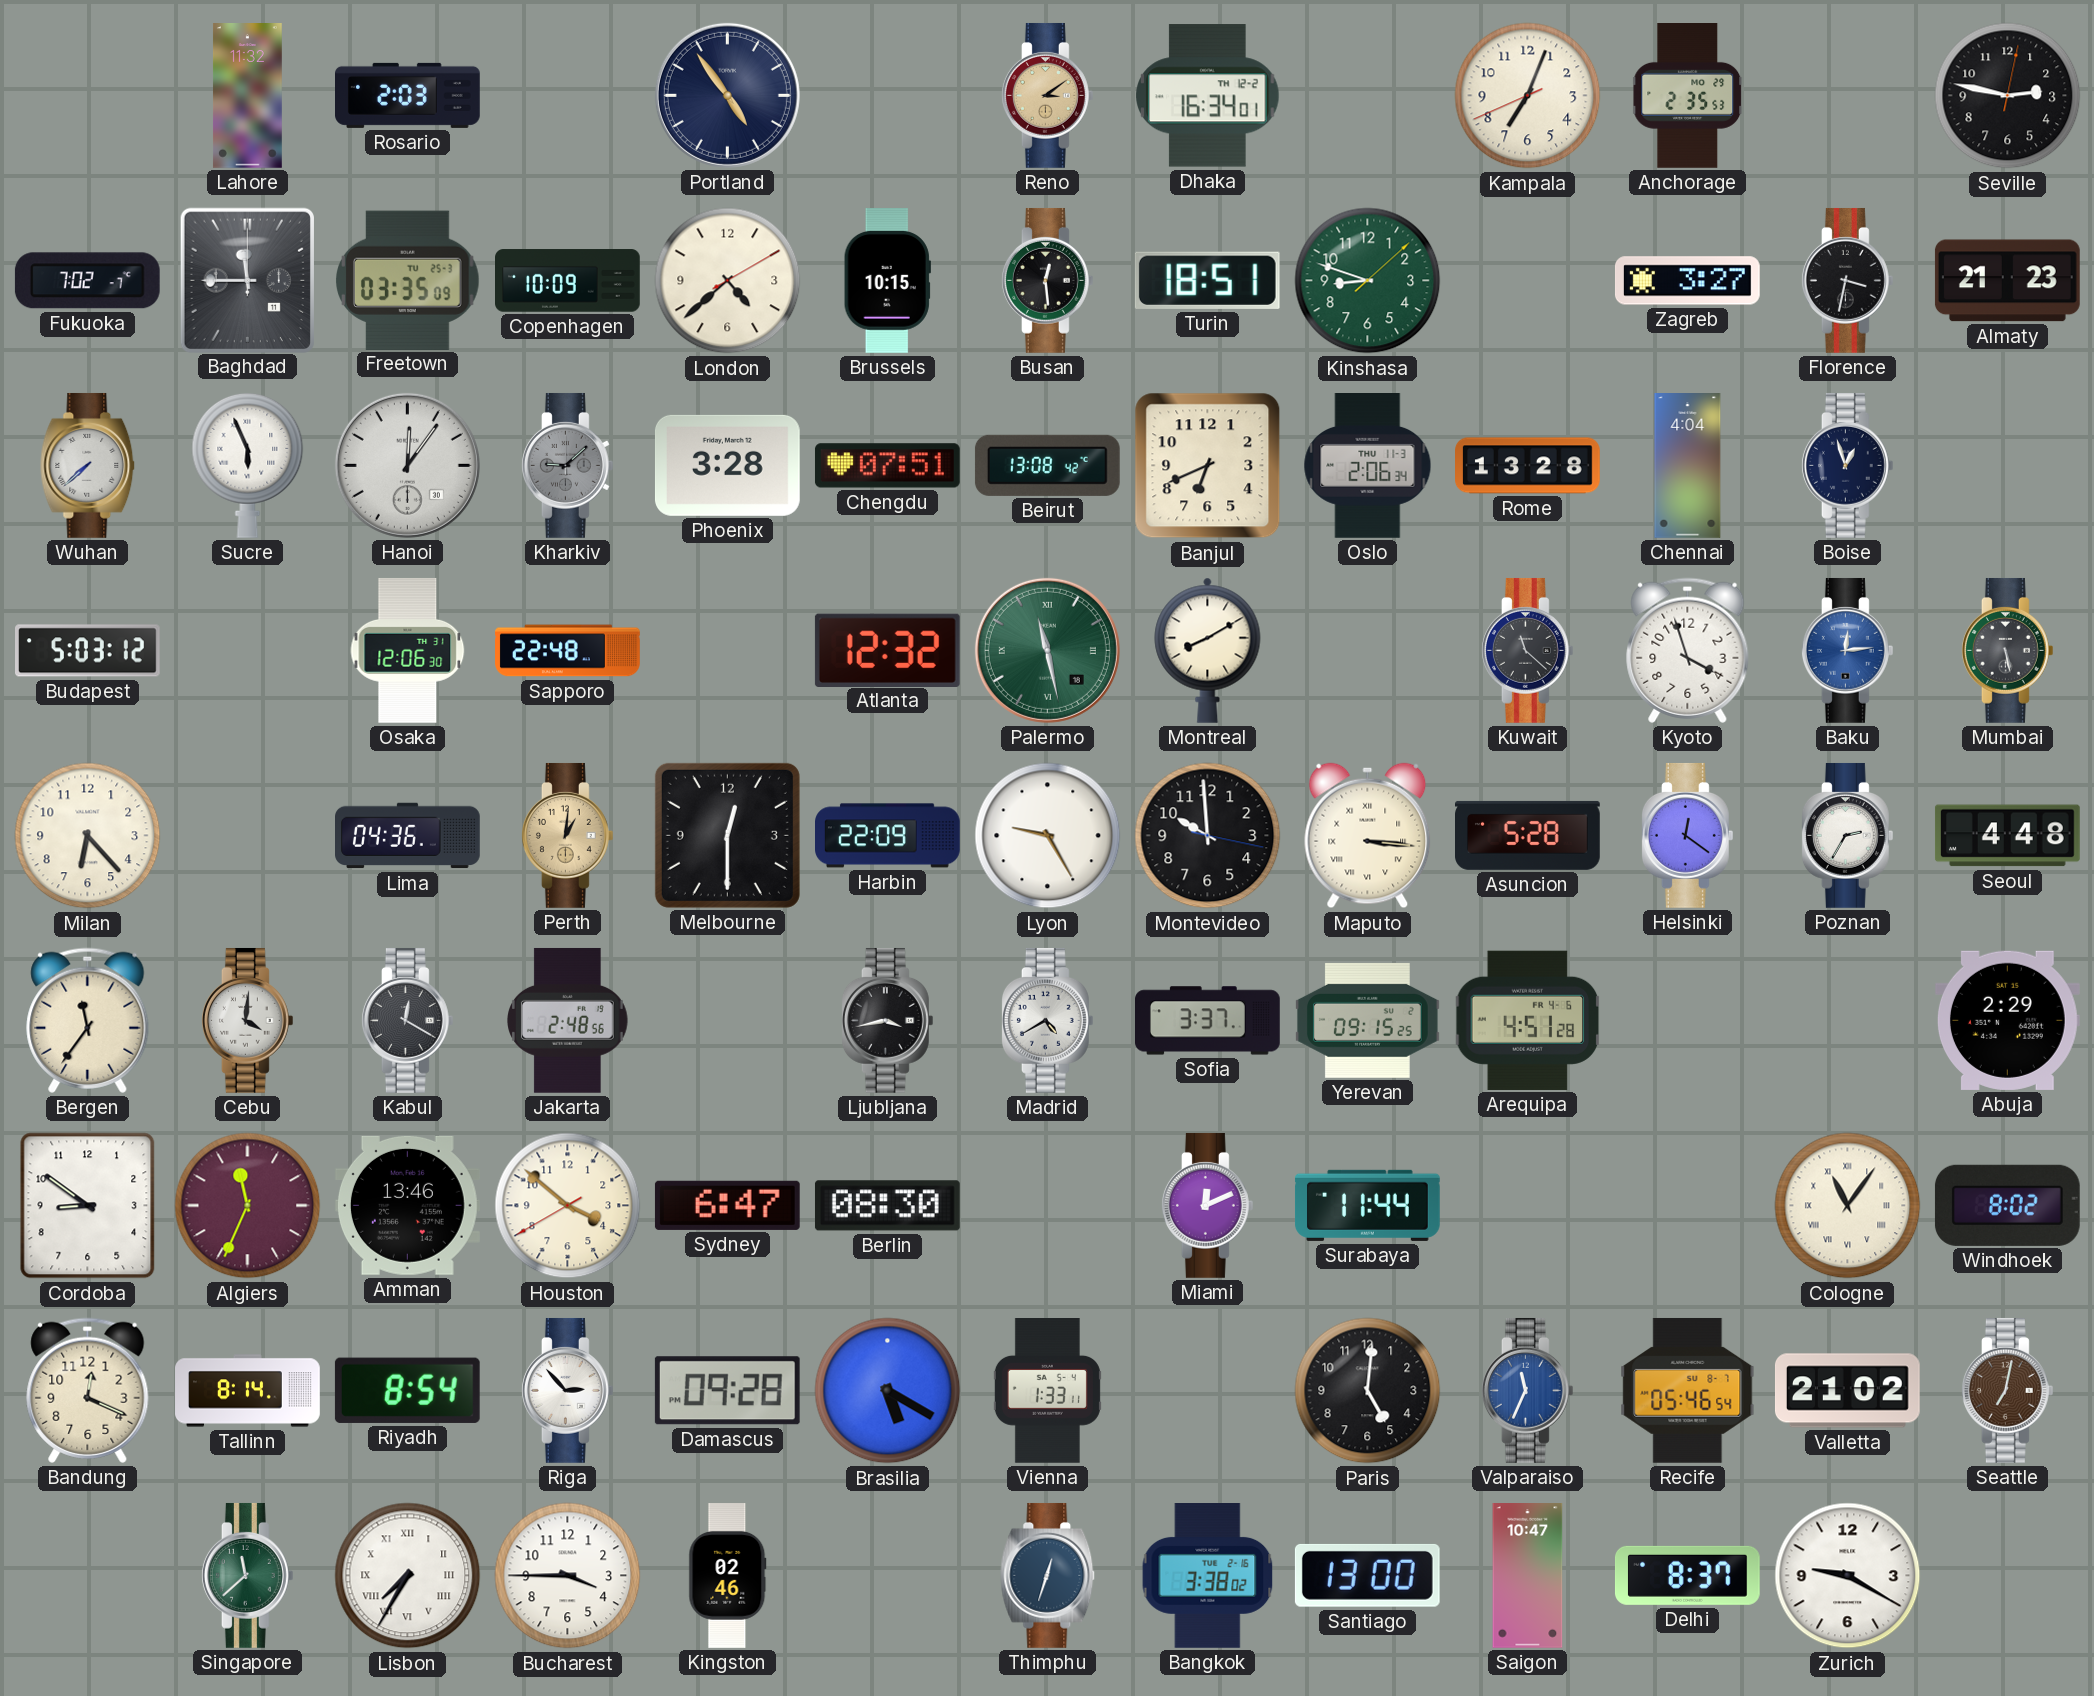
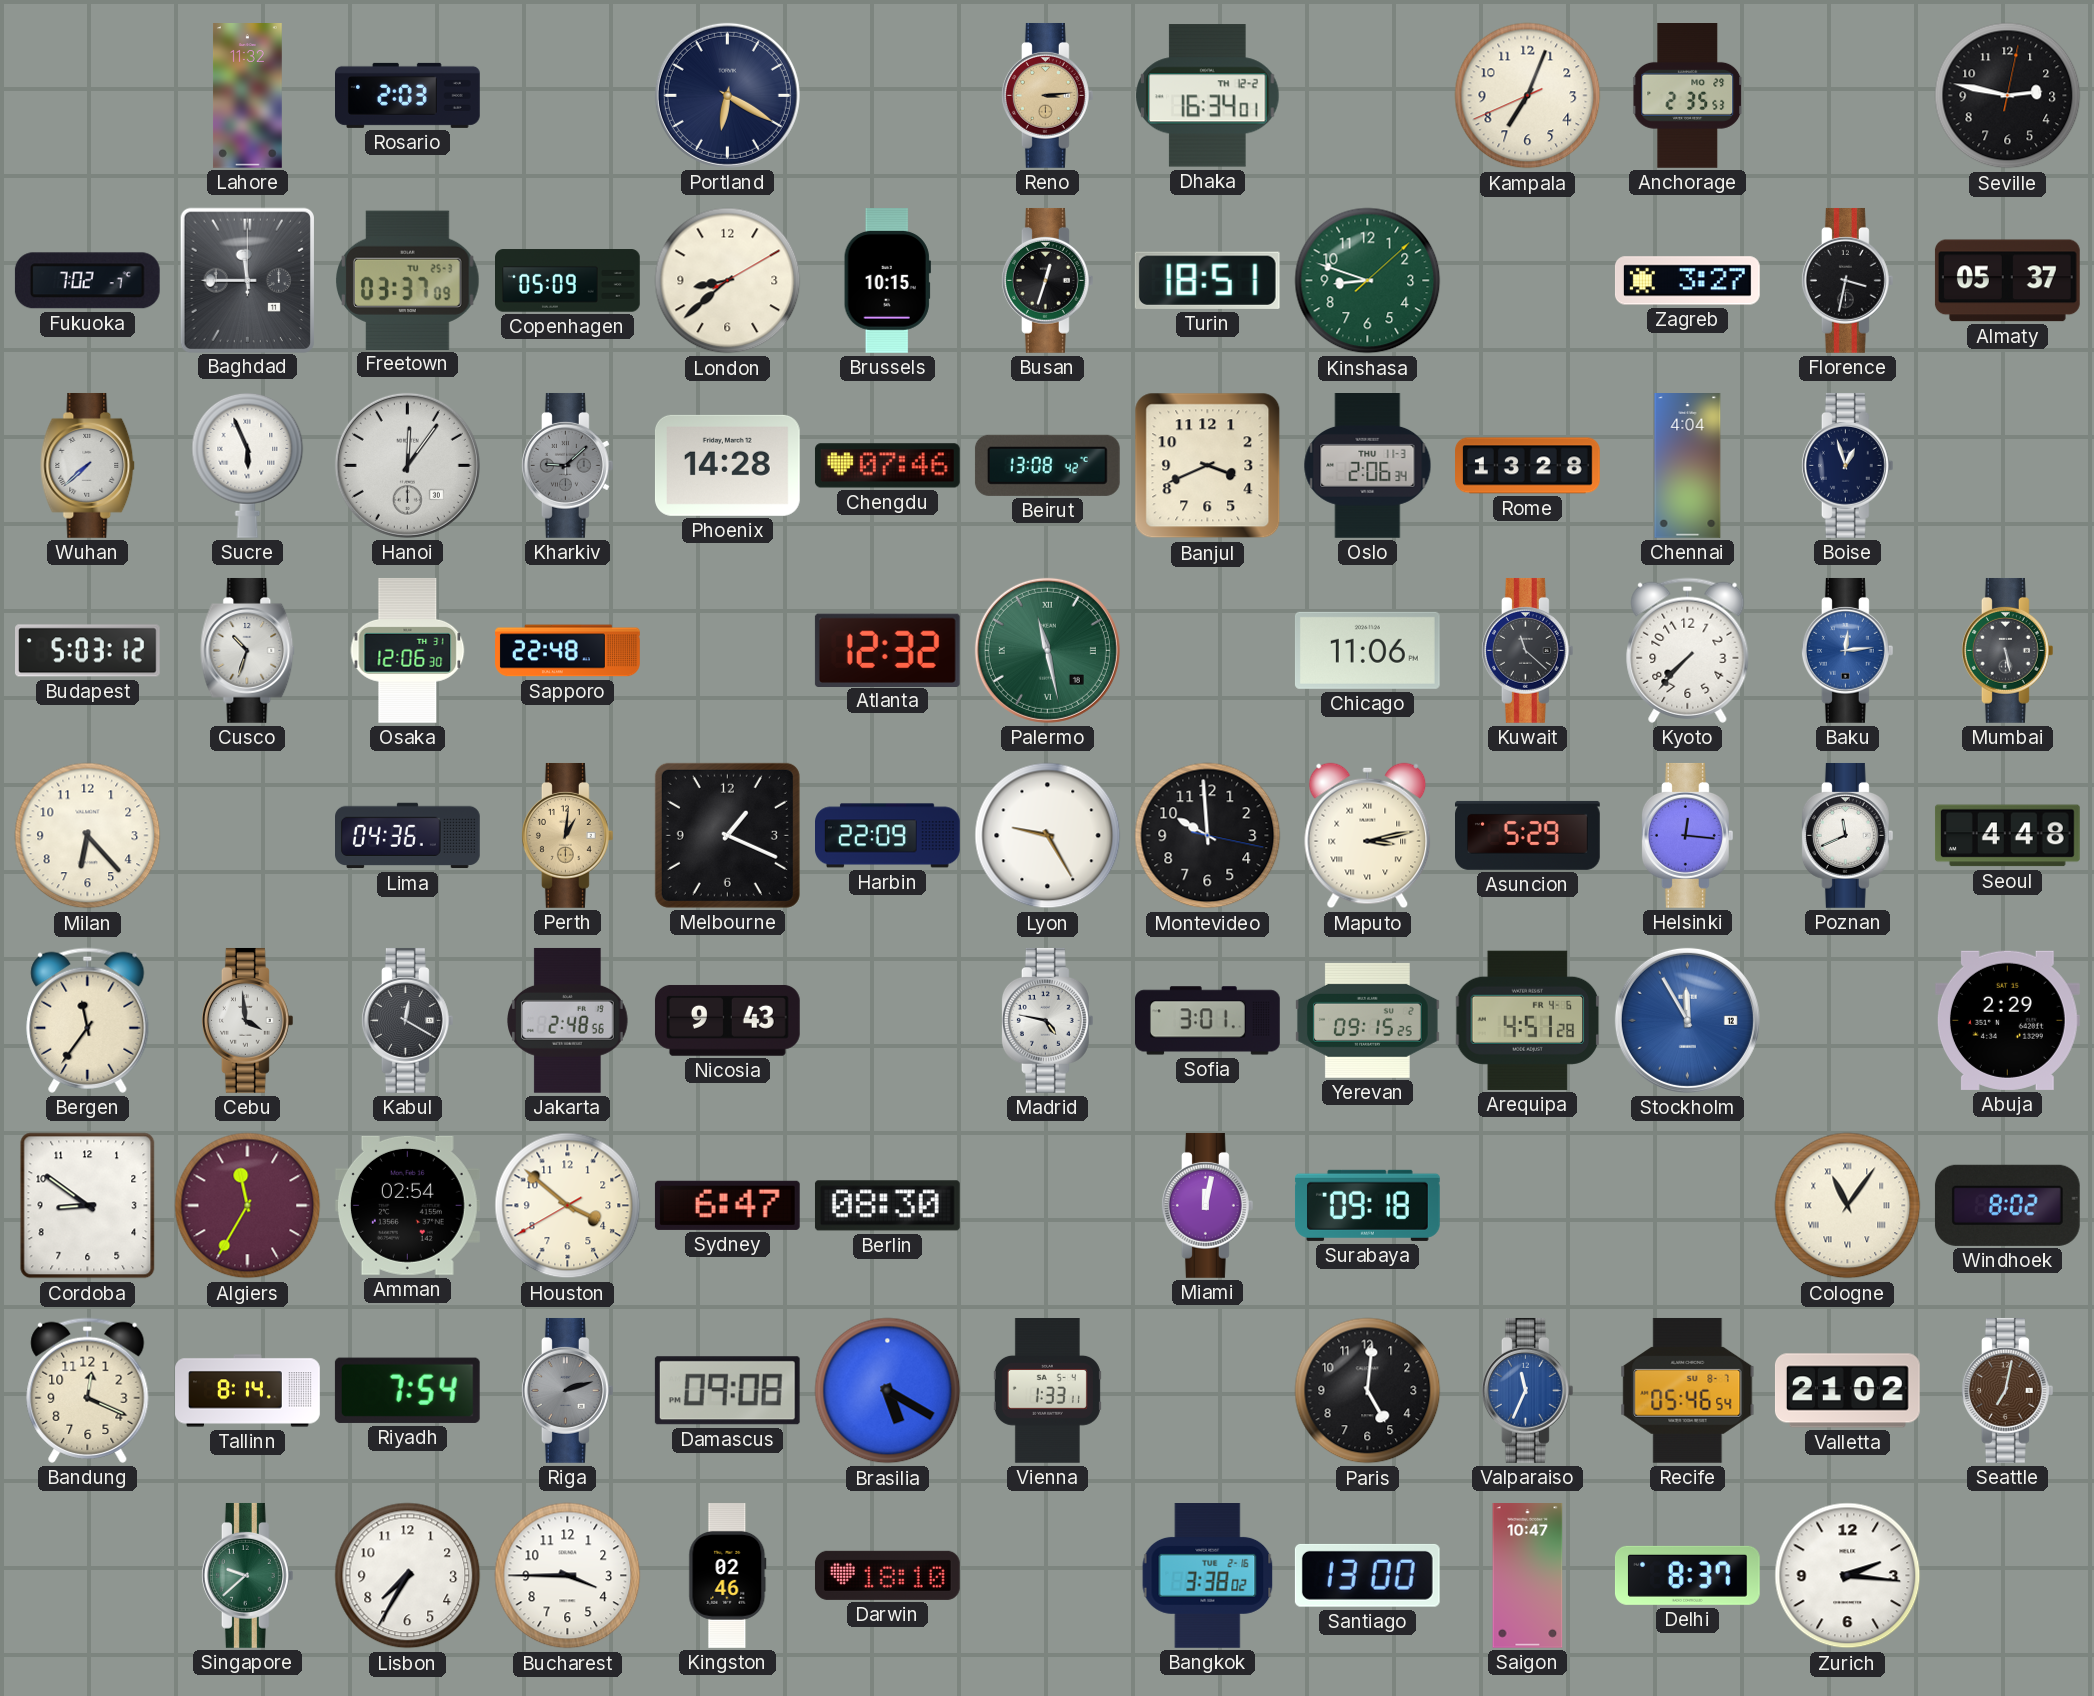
Portland: 4:54 -> 6:20 (727, 95)
Reno: 3:09 -> 3:14 (1047, 95)
Freetown: 03:35 -> 03:37 (408, 280)
Copenhagen: 10:09 -> 05:09 (568, 281)
London: 4:38 -> 8:38 (728, 281)
Busan: 12:29 -> 12:33 (1047, 280)
Almaty: 21:23 -> 05:37 (2007, 281)
Phoenix: 3:28 -> 14:28 (727, 465)
Chengdu: 07:51 -> 07:46 (887, 466)
Banjul: 6:41 -> 3:41 (1208, 466)
Cusco: none -> 10:33 (248, 650)
Montreal: 8:10 -> none (1208, 650)
Chicago: none -> 11:06 (1367, 650)
Kyoto: 3:57 -> 7:37 (1688, 650)
Melbourne: 12:30 -> 1:19 (727, 835)
Maputo: 3:16 -> 3:13 (1368, 836)
Asuncion: 5:28 -> 5:29 (1528, 835)
Helsinki: 12:21 -> 12:16 (1687, 835)
Poznan: 2:35 -> 11:41 (1847, 835)
Cebu: 4:01 -> 3:59 (247, 1020)
Nicosia: none -> 9:43 (727, 1020)
Ljubljana: 3:43 -> none (887, 1020)
Madrid: 4:40 -> 4:47 (1047, 1020)
Sofia: 3:37 -> 3:01 (1208, 1021)
Stockholm: none -> 11:55 (1687, 1020)
Algiers: 11:34 -> 11:35 (248, 1206)
Amman: 13:46 -> 02:54 (407, 1205)
Miami: 12:11 -> 12:02 (1207, 1205)
Surabaya: 11:44 -> 09:18 (1367, 1205)
Riyadh: 8:54 -> 7:54 (407, 1390)
Riga: 2:53 -> 2:12 (567, 1390)
Riga dial: white -> grey (567, 1390)
Damascus: 09:28 -> 09:08 (727, 1391)
Singapore: 11:38 -> 9:38 (247, 1575)
Lisbon numerals: Roman -> Arabic (408, 1576)
Darwin: none -> 18:10 (887, 1575)
Thimphu: 12:33 -> none (1048, 1575)
Zurich: 9:20 -> 2:16 (1848, 1576)
